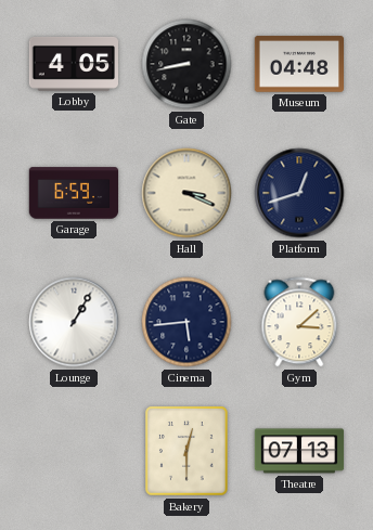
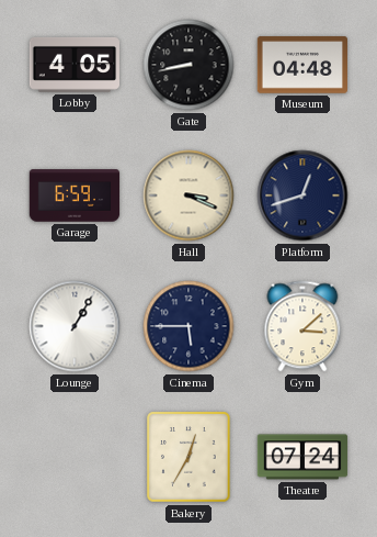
Cinema: 5:44 -> 5:45 (188, 326)
Bakery: 12:30 -> 12:35 (188, 457)
Theatre: 07:13 -> 07:24 (302, 457)
